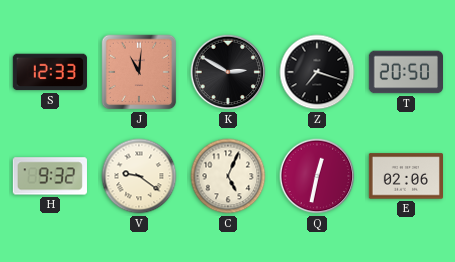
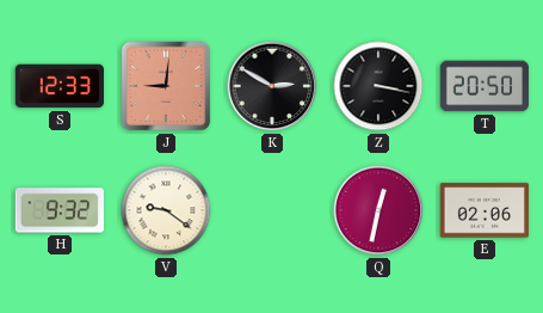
J: 11:01 -> 9:01 (166, 86)
Z: 7:18 -> 3:17 (378, 86)
C: 5:04 -> none (228, 176)
